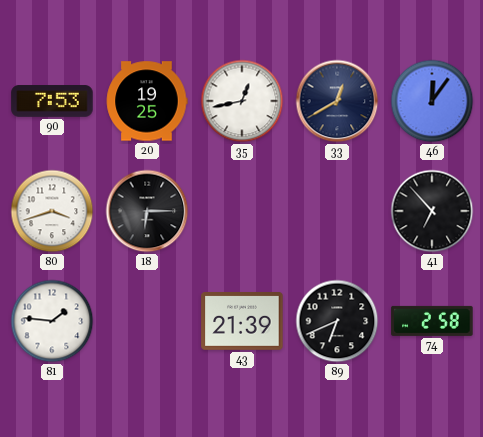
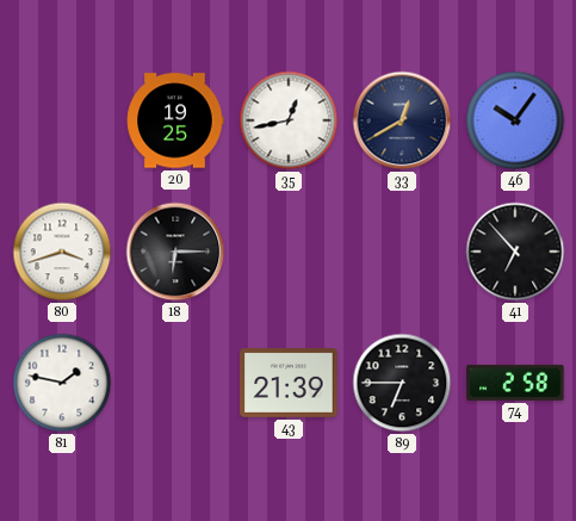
90: 7:53 -> none (52, 101)
46: 12:06 -> 10:06 (515, 120)
81: 1:46 -> 1:47 (62, 383)
89: 6:41 -> 6:45 (402, 383)
